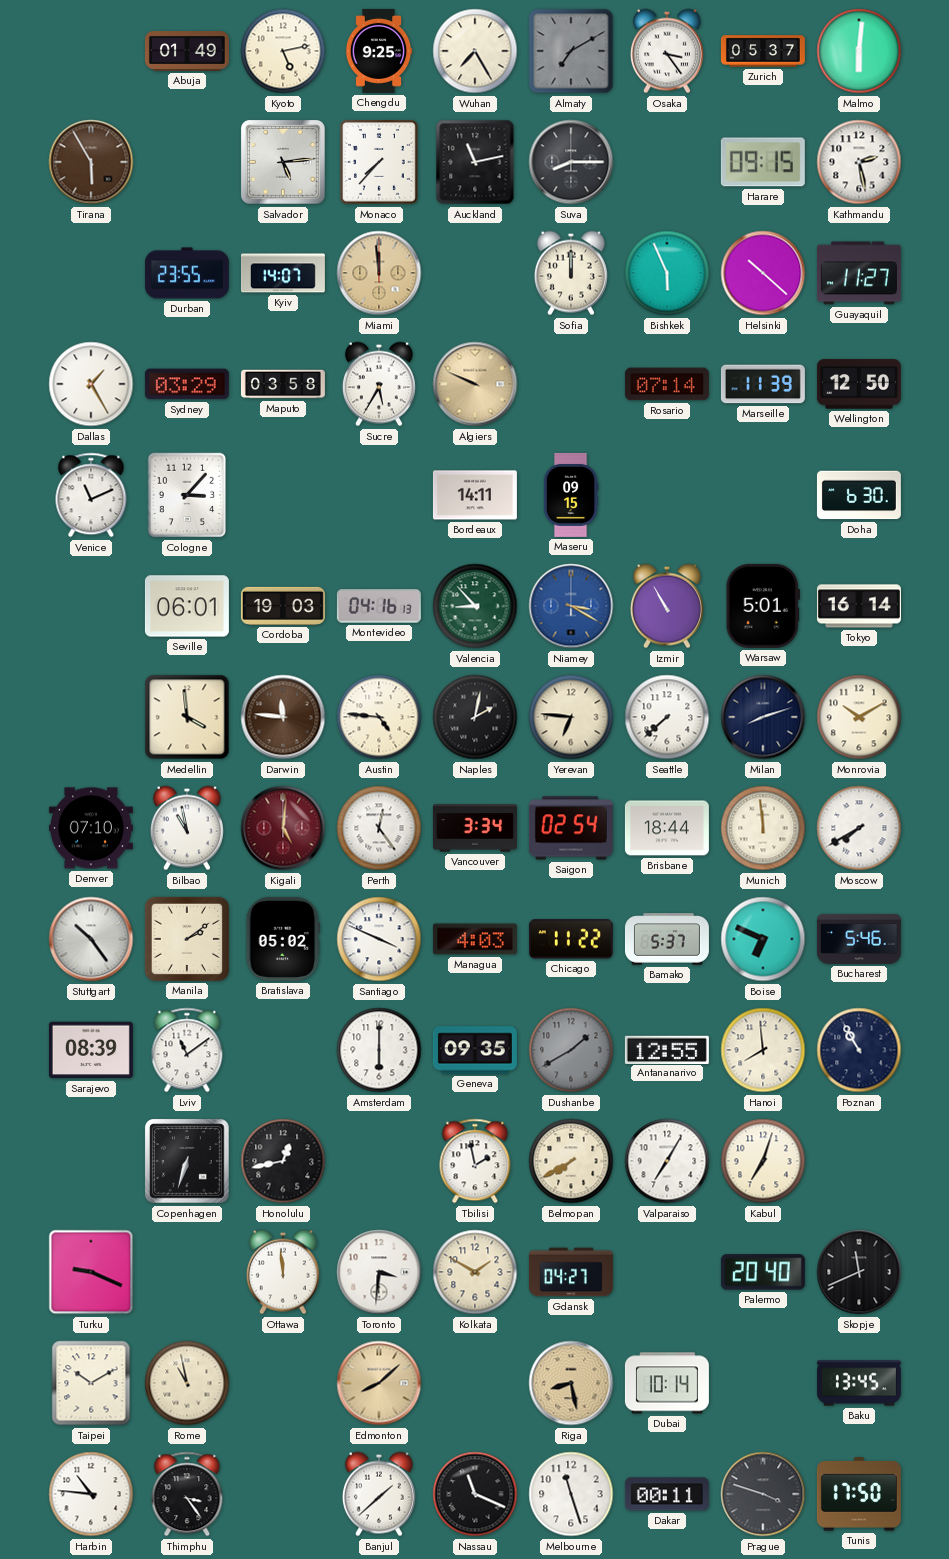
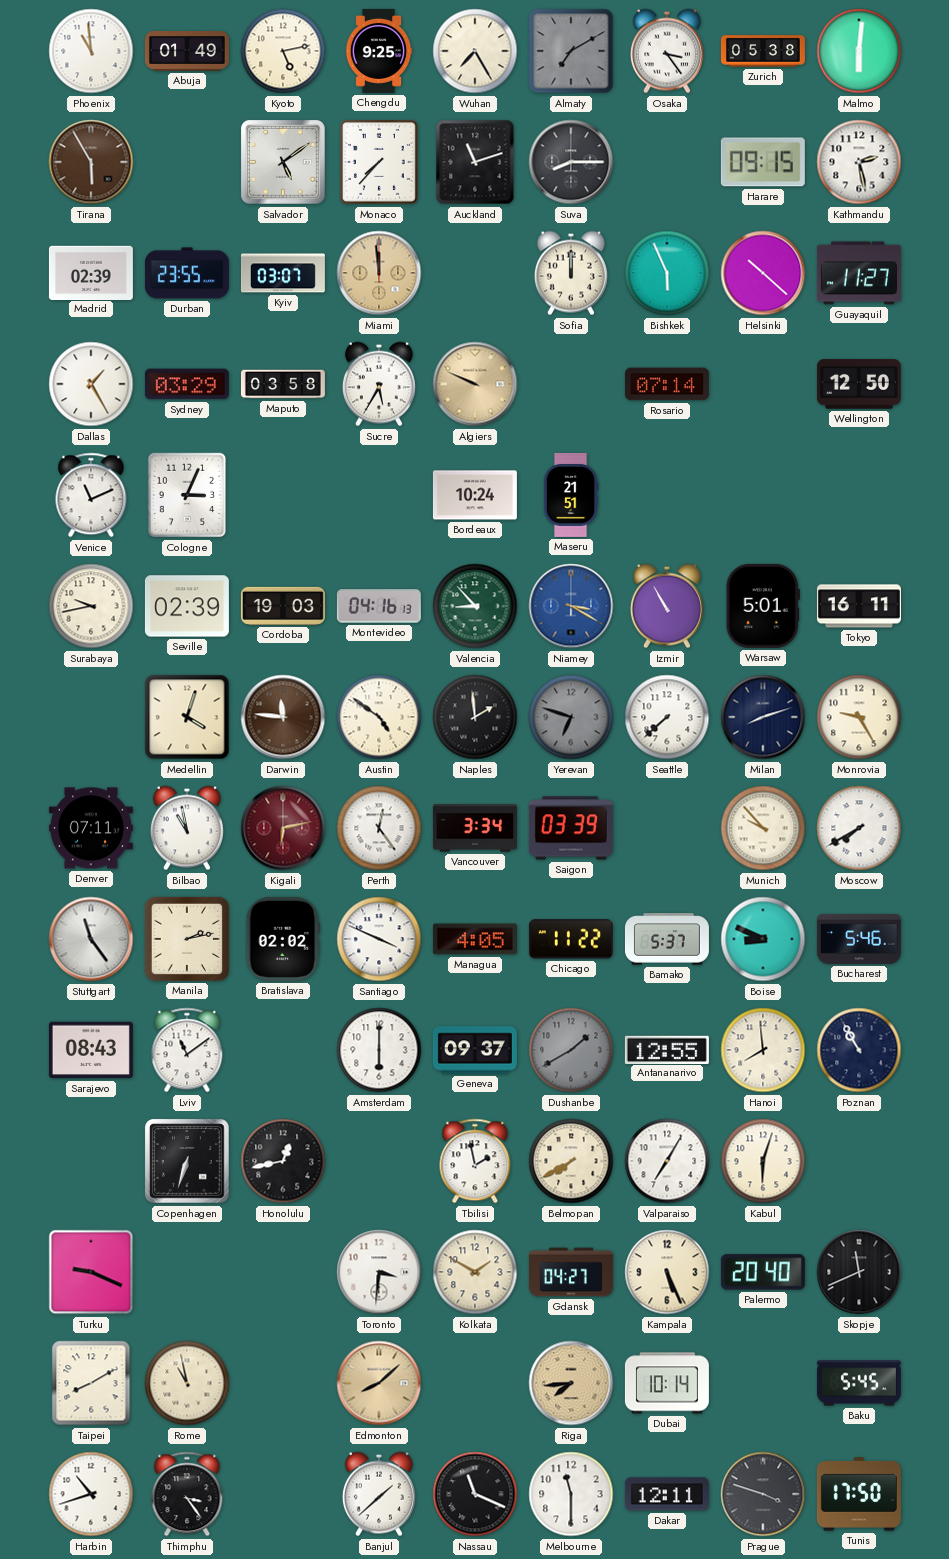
Phoenix: none -> 10:59 (91, 51)
Zurich: 05:37 -> 05:38 (763, 51)
Salvador: 5:14 -> 5:09 (284, 163)
Auckland: 11:13 -> 11:12 (475, 162)
Madrid: none -> 02:39 (91, 272)
Kyiv: 14:07 -> 03:07 (283, 273)
Marseille: 11:39 -> none (763, 384)
Cologne: 3:07 -> 3:04 (187, 495)
Bordeaux: 14:11 -> 10:24 (475, 495)
Maseru: 09:15 -> 21:51 (571, 495)
Doha: 6:30 -> none (859, 495)
Surabaya: none -> 9:43 (91, 606)
Seville: 06:01 -> 02:39 (187, 606)
Tokyo: 16:14 -> 16:11 (859, 606)
Medellin: 3:59 -> 4:03 (187, 717)
Austin: 4:46 -> 4:51 (379, 717)
Naples: 2:02 -> 1:59 (475, 717)
Yerevan: 6:46 -> 6:48 (571, 717)
Yerevan dial: cream -> grey (571, 717)
Monrovia: 10:10 -> 9:25 (859, 717)
Denver: 07:10 -> 07:11 (91, 828)
Kigali: 5:01 -> 6:13 (283, 828)
Saigon: 02:54 -> 03:39 (571, 828)
Brisbane: 18:44 -> none (667, 828)
Munich: 11:59 -> 9:53 (763, 828)
Stuttgart: 10:24 -> 11:24 (91, 939)
Manila: 2:09 -> 2:13 (187, 939)
Bratislava: 05:02 -> 02:02 (283, 939)
Managua: 4:03 -> 4:05 (475, 939)
Boise: 6:49 -> 8:49 (763, 939)
Sarajevo: 08:39 -> 08:43 (91, 1050)
Geneva: 09:35 -> 09:37 (475, 1050)
Kabul: 7:03 -> 6:03 (763, 1161)
Ottawa: 11:59 -> none (283, 1272)
Kampala: none -> 5:26 (667, 1272)
Taipei: 10:10 -> 8:10 (91, 1383)
Riga: 8:28 -> 7:44 (571, 1383)
Baku: 13:45 -> 5:45 (859, 1383)
Harbin: 10:46 -> 10:42 (91, 1494)
Melbourne: 11:27 -> 11:30 (571, 1494)
Dakar: 00:11 -> 12:11 (667, 1494)
